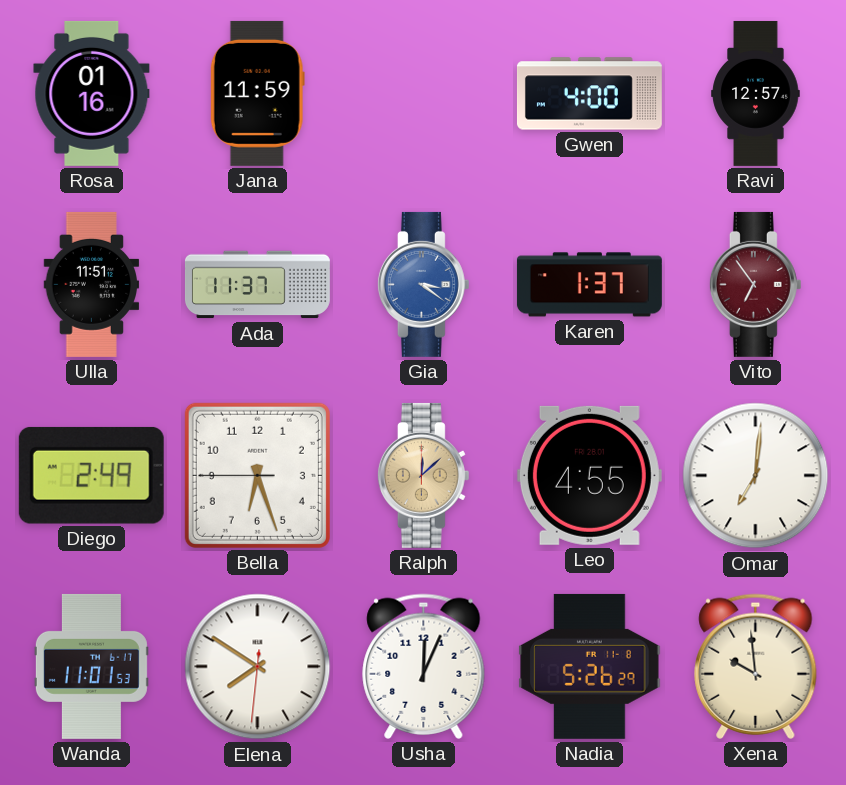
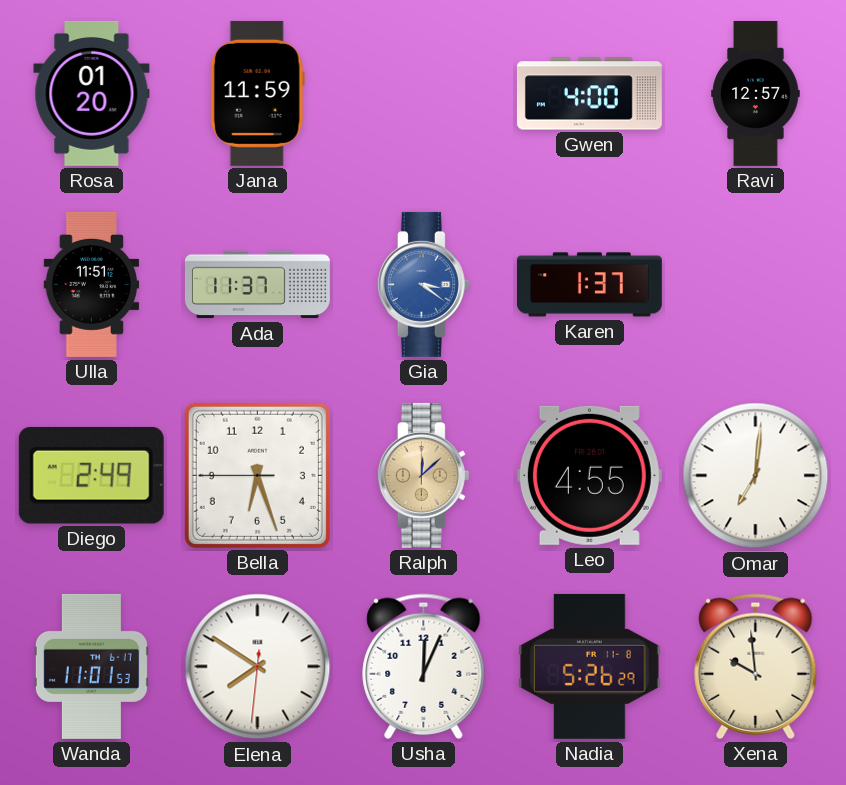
Rosa: 01:16 -> 01:20 (92, 93)
Vito: 6:54 -> none (755, 284)
